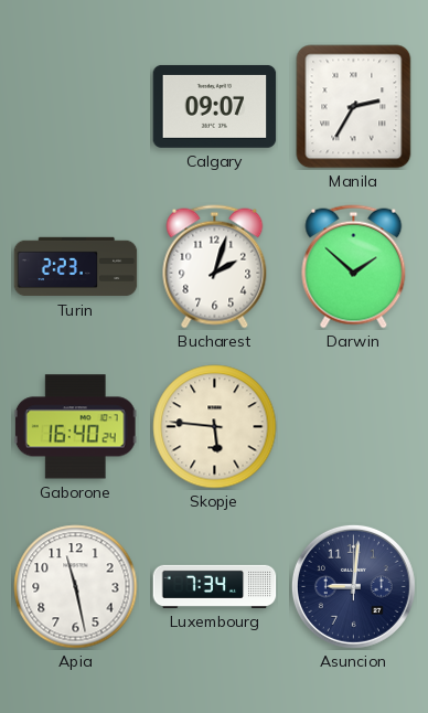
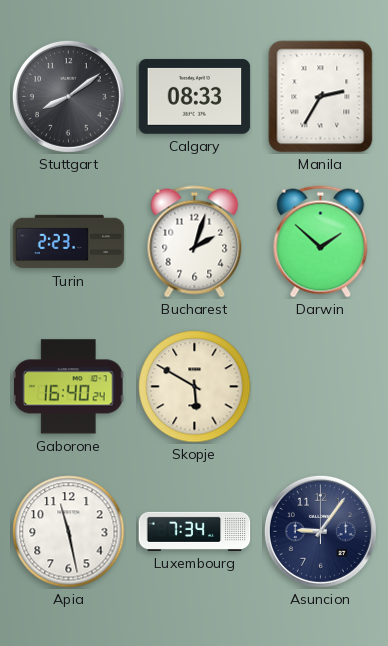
Stuttgart: none -> 8:09 (68, 96)
Calgary: 09:07 -> 08:33 (195, 96)
Skopje: 5:46 -> 5:50 (195, 387)
Asuncion: 9:01 -> 9:06 (320, 531)
